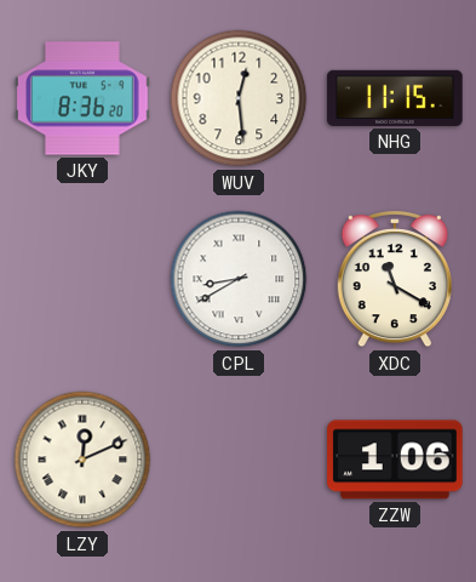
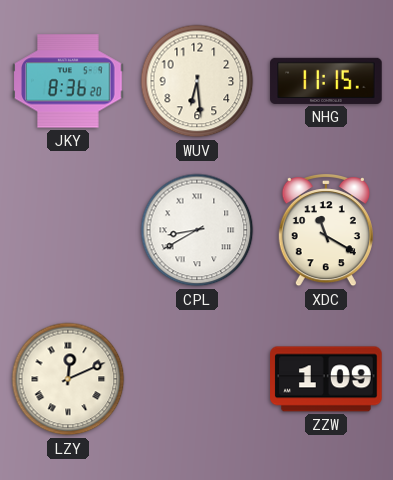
WUV: 12:29 -> 6:29 (197, 81)
ZZW: 1:06 -> 1:09 (326, 379)
